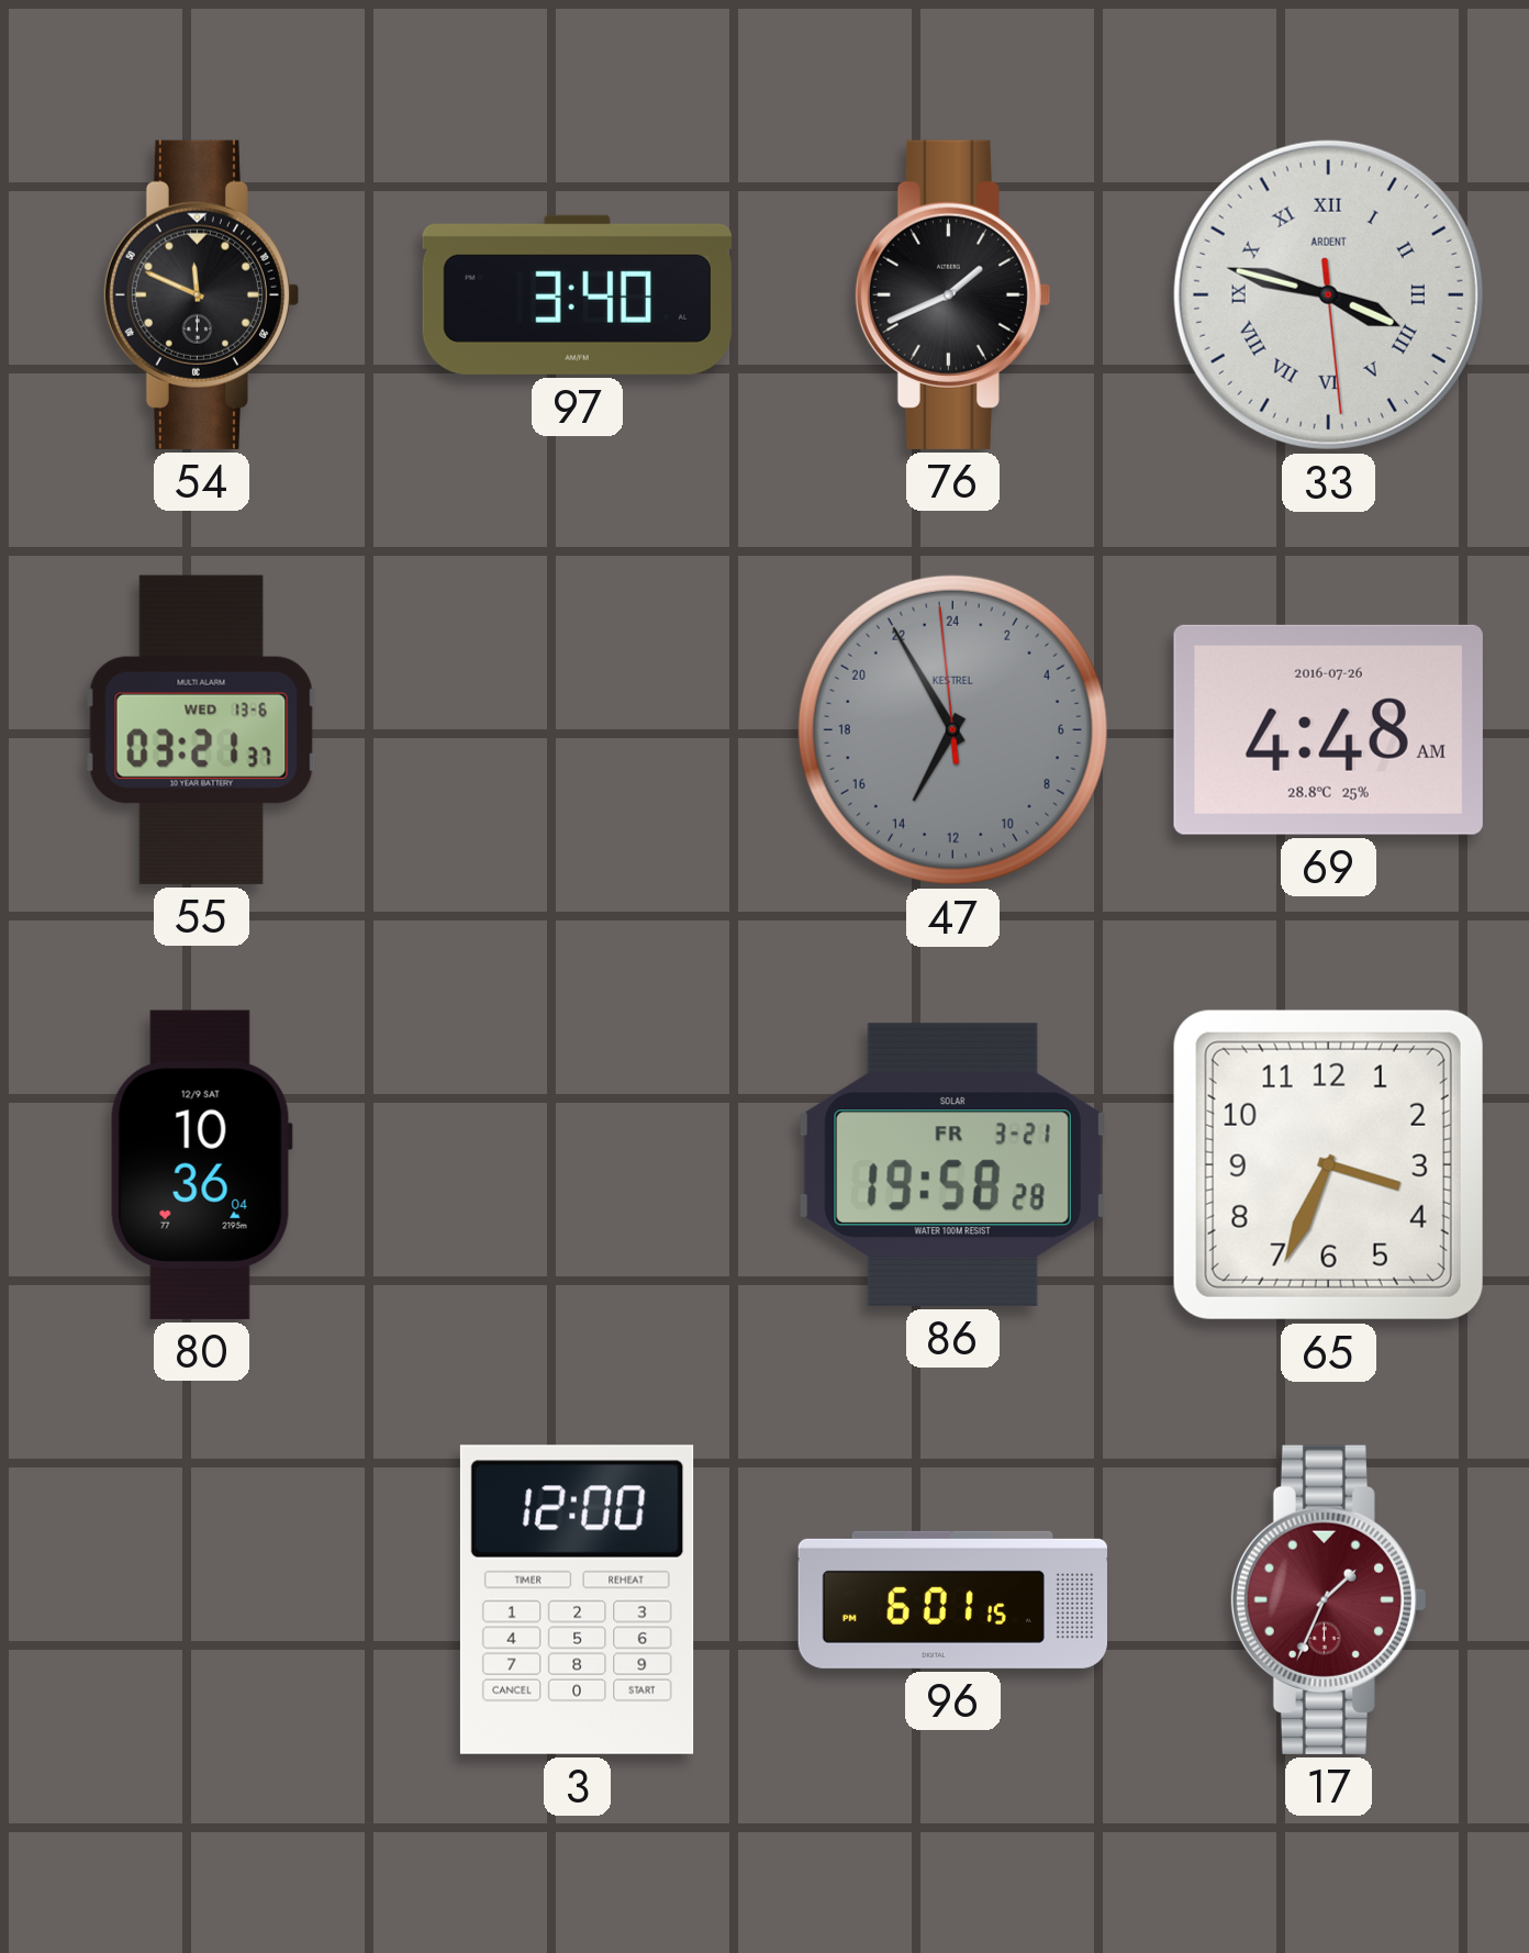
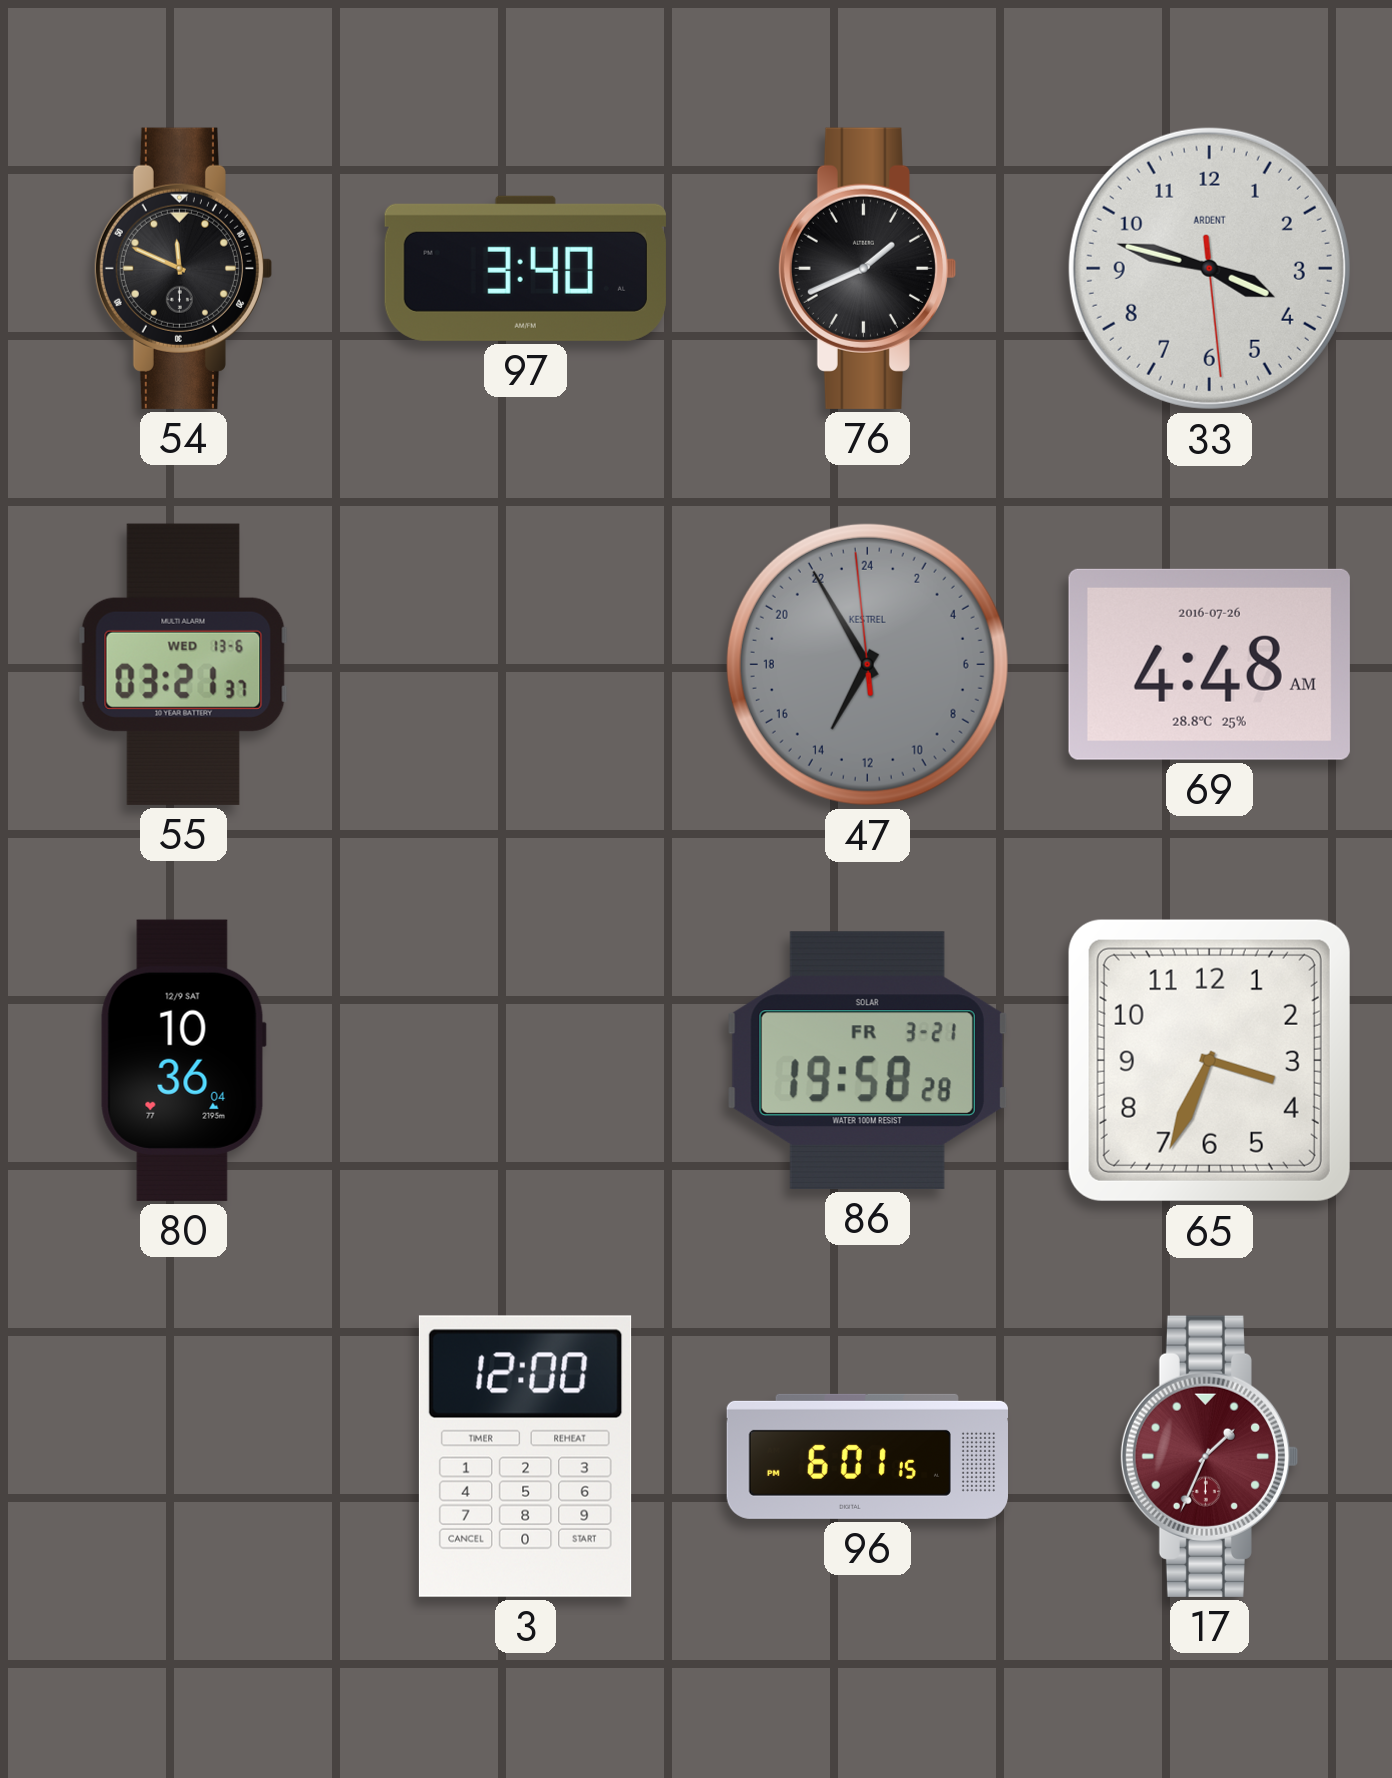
33 numerals: Roman -> Arabic (1209, 268)
